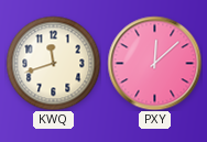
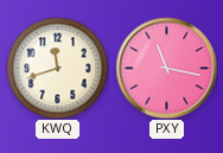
PXY: 12:08 -> 11:17 (166, 68)
